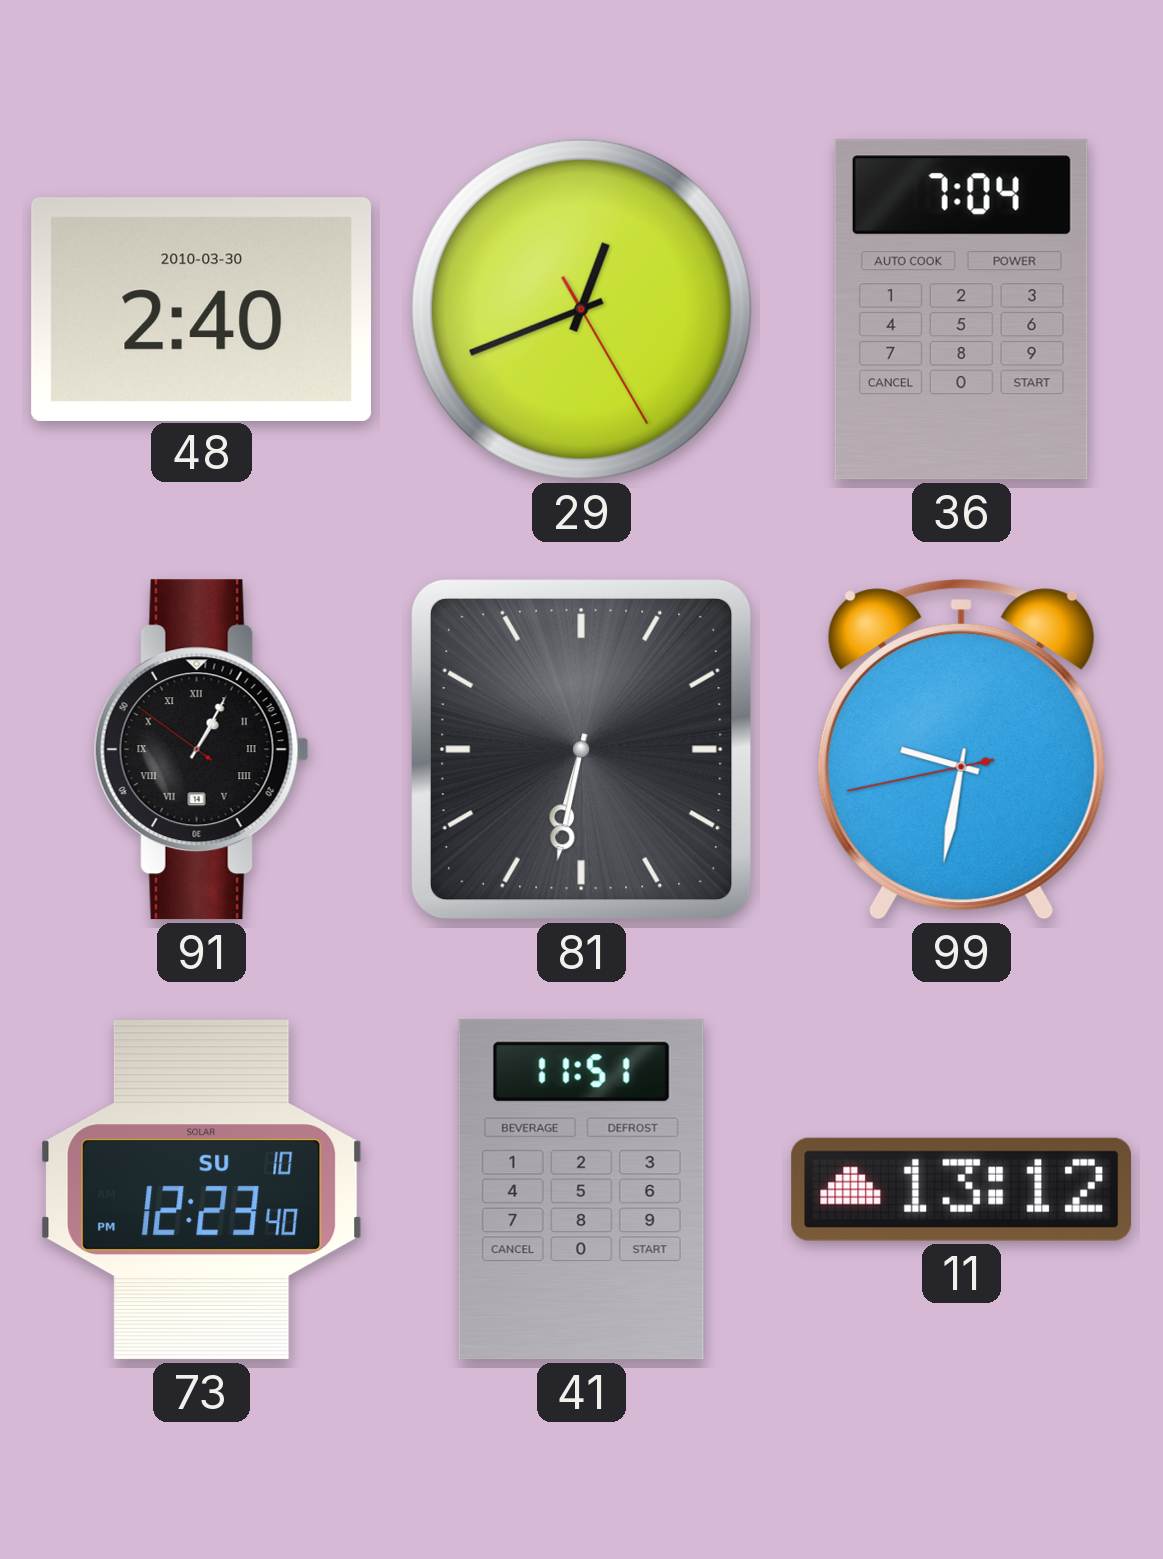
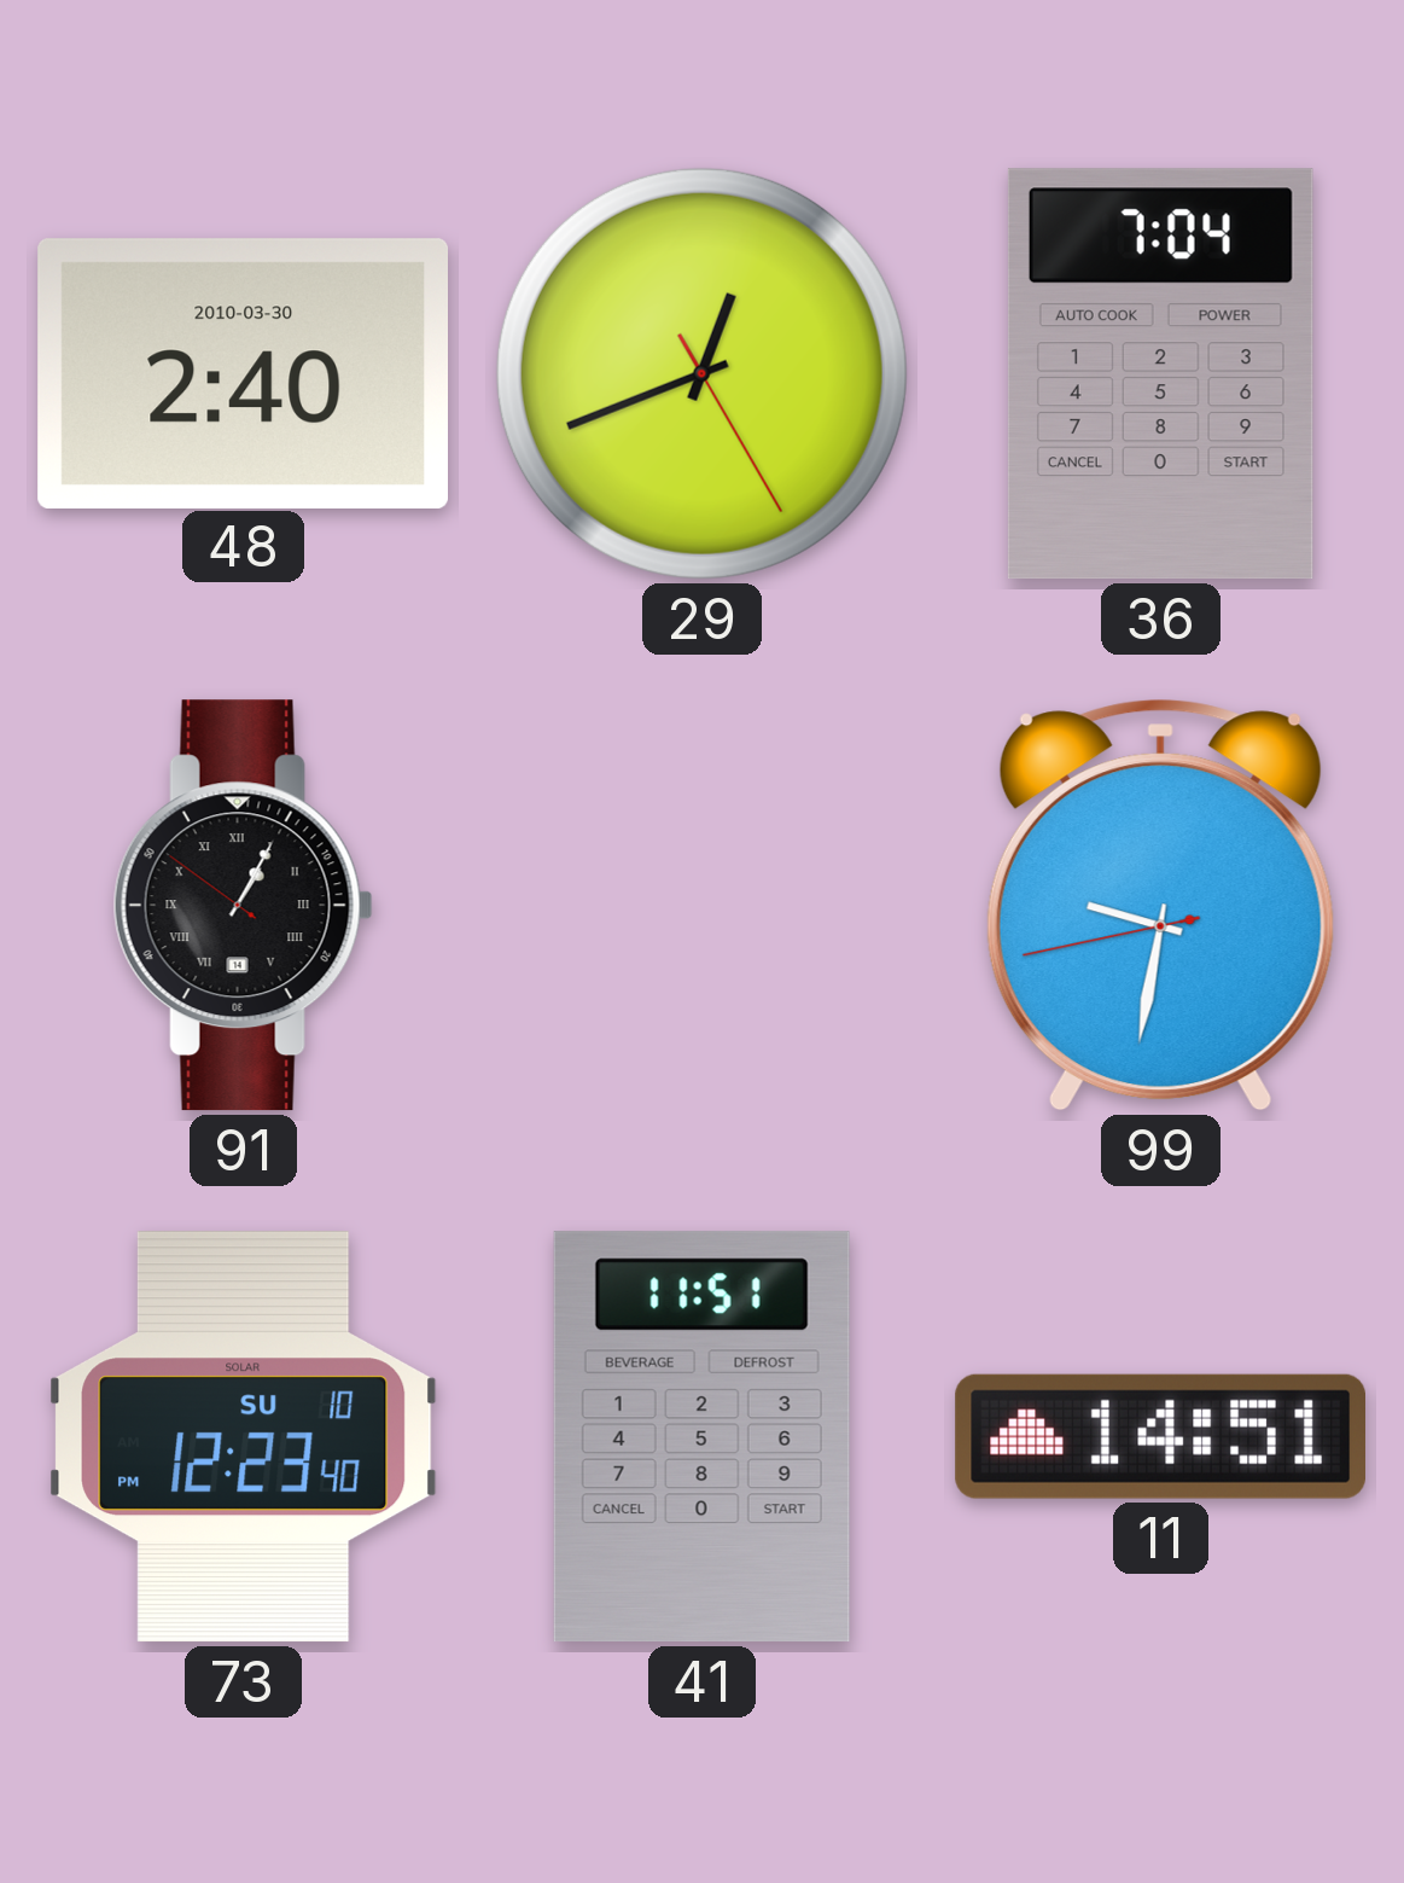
81: 6:32 -> none (581, 749)
11: 13:12 -> 14:51 (1160, 1436)
